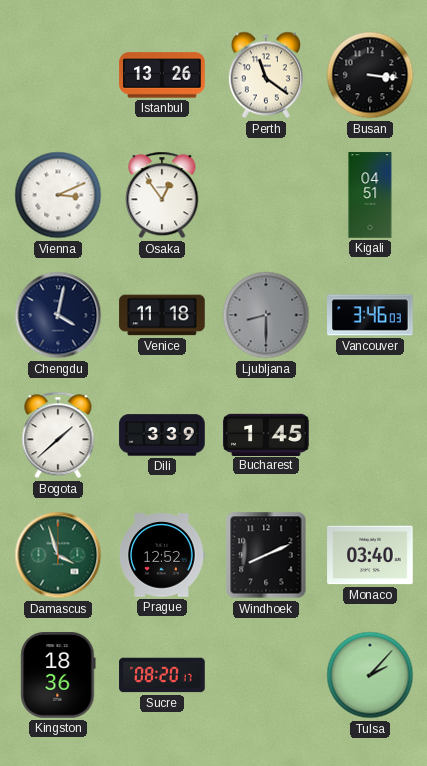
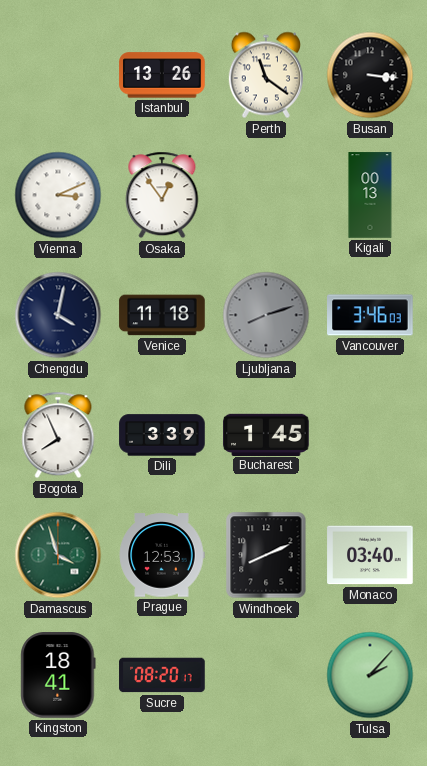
Kigali: 04:51 -> 00:13 (370, 195)
Ljubljana: 8:30 -> 8:12 (266, 315)
Bogota: 1:38 -> 7:56 (58, 435)
Prague: 12:52 -> 12:53 (162, 555)
Kingston: 18:36 -> 18:41 (58, 675)
